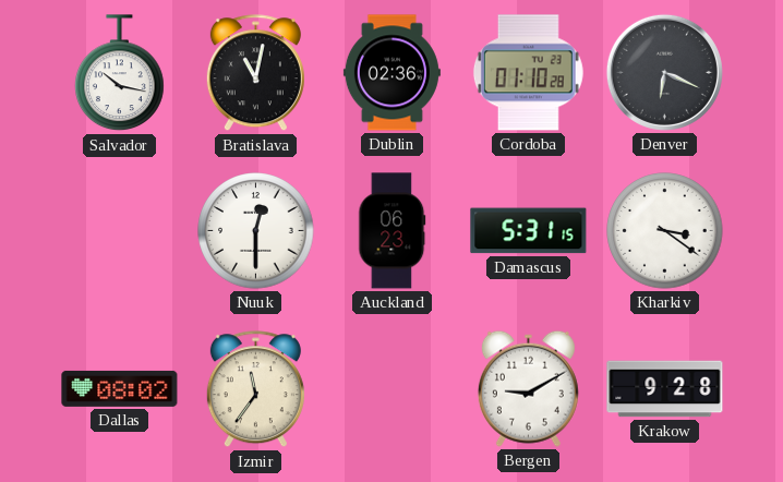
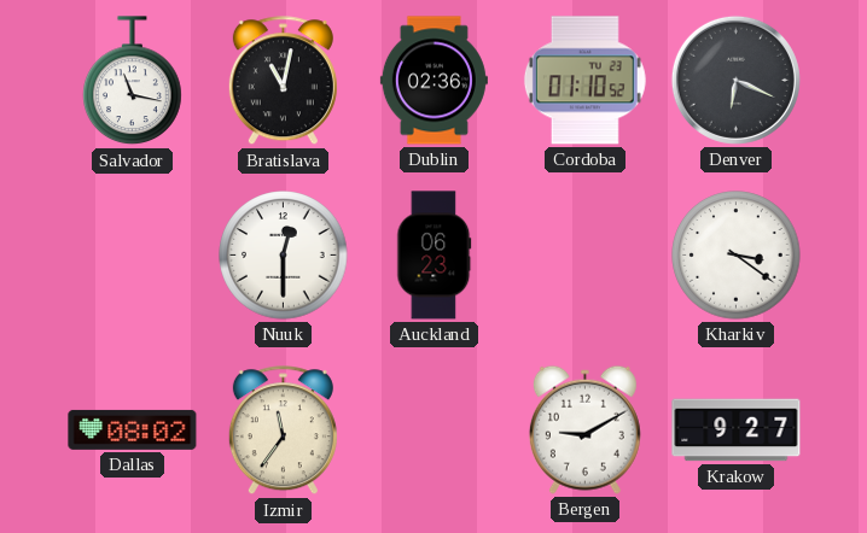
Salvador: 10:17 -> 11:17 (133, 81)
Cordoba: 01:10:28 -> 01:10:52 (584, 81)
Damascus: 5:31 -> none (529, 231)
Krakow: 9:28 -> 9:27 (737, 430)
